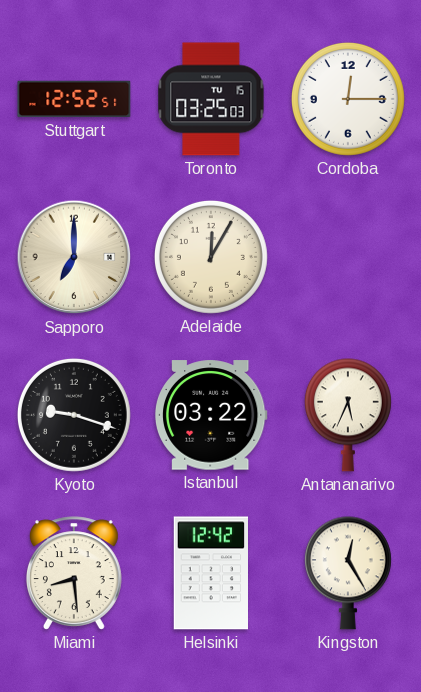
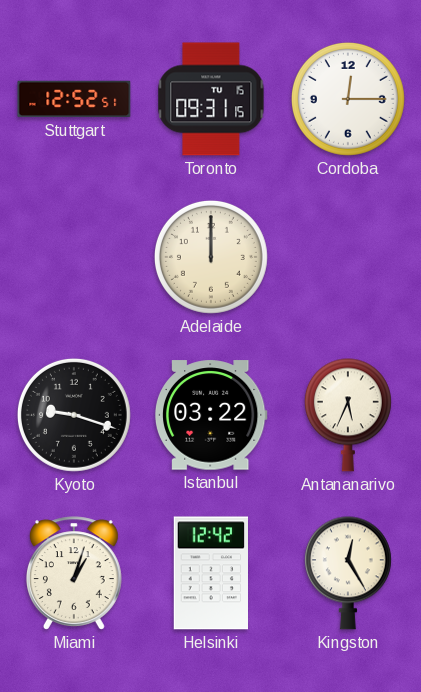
Toronto: 03:25 -> 09:31 (211, 99)
Sapporo: 7:00 -> none (74, 257)
Adelaide: 12:05 -> 12:00 (211, 257)
Miami: 8:29 -> 1:03 (74, 573)
